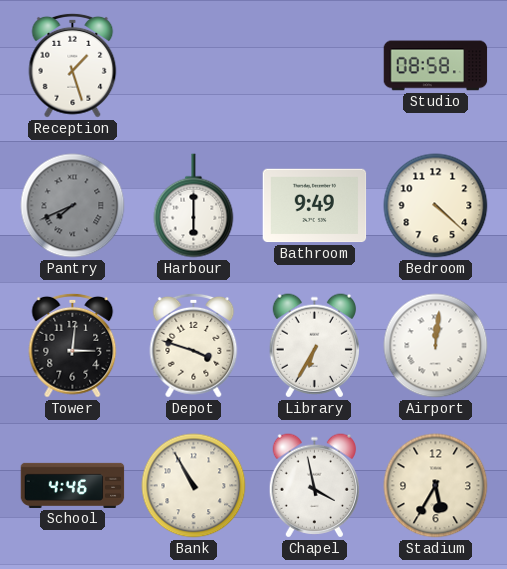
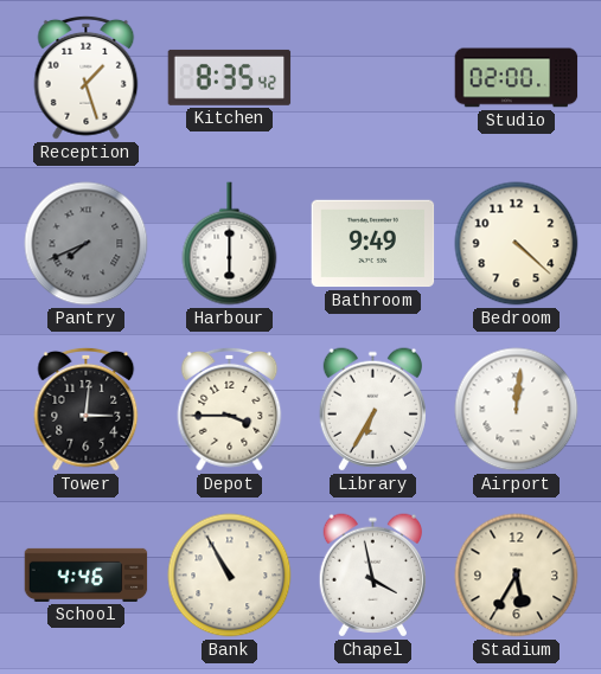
Kitchen: none -> 8:35 (230, 77)
Studio: 08:58 -> 02:00 (517, 78)
Depot: 3:48 -> 3:45 (230, 409)
